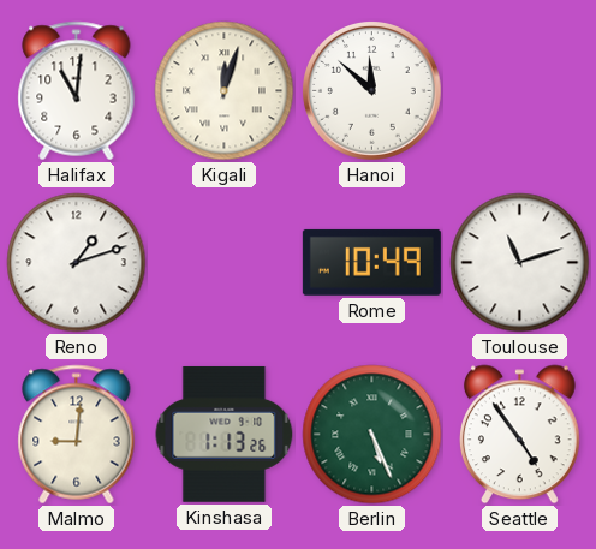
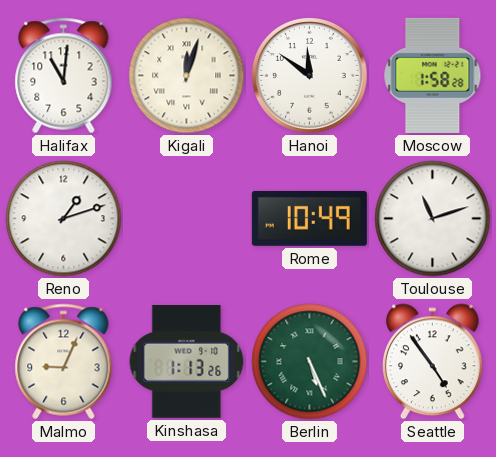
Hanoi: 11:52 -> 11:51 (310, 76)
Moscow: none -> 1:58 (433, 75)
Malmo: 9:01 -> 9:04 (64, 362)
